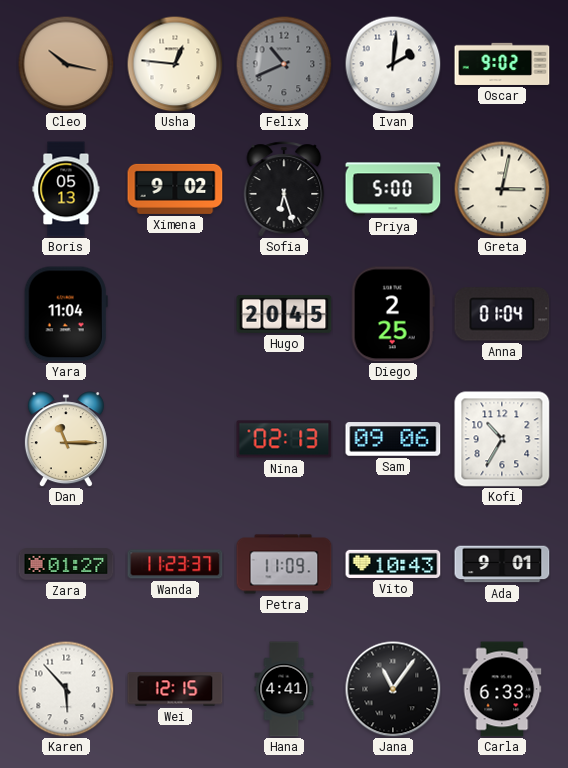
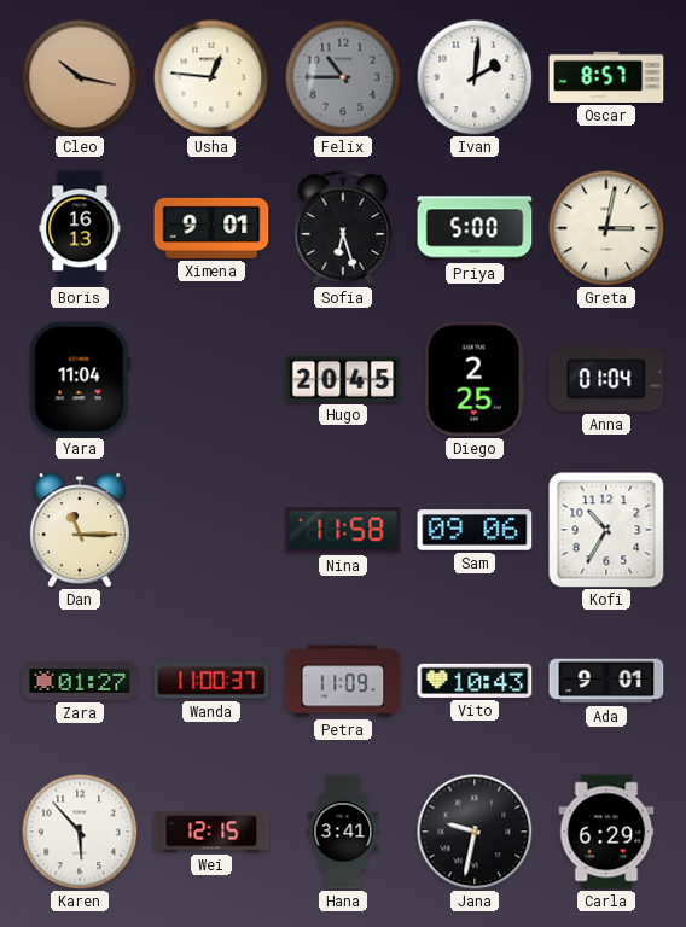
Felix: 10:41 -> 10:45 (343, 77)
Oscar: 9:02 -> 8:57 (606, 77)
Boris: 05:13 -> 16:13 (80, 228)
Ximena: 9:02 -> 9:01 (211, 228)
Nina: 02:13 -> 11:58 (343, 530)
Wanda: 11:23 -> 11:00 (211, 681)
Hana: 4:41 -> 3:41 (343, 832)
Jana: 11:06 -> 9:32 (475, 832)
Carla: 6:33 -> 6:29 (606, 832)
